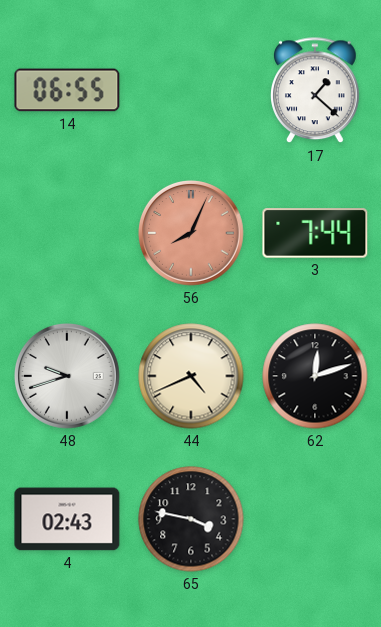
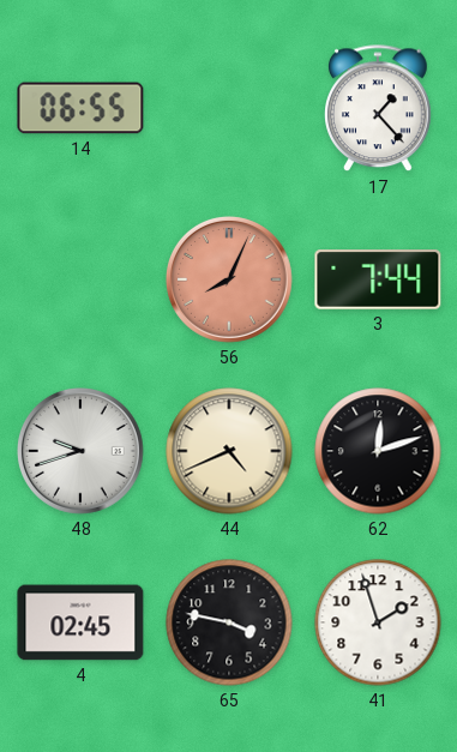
17: 1:22 -> 1:23 (379, 109)
4: 02:43 -> 02:45 (80, 622)
41: none -> 1:57 (378, 622)
